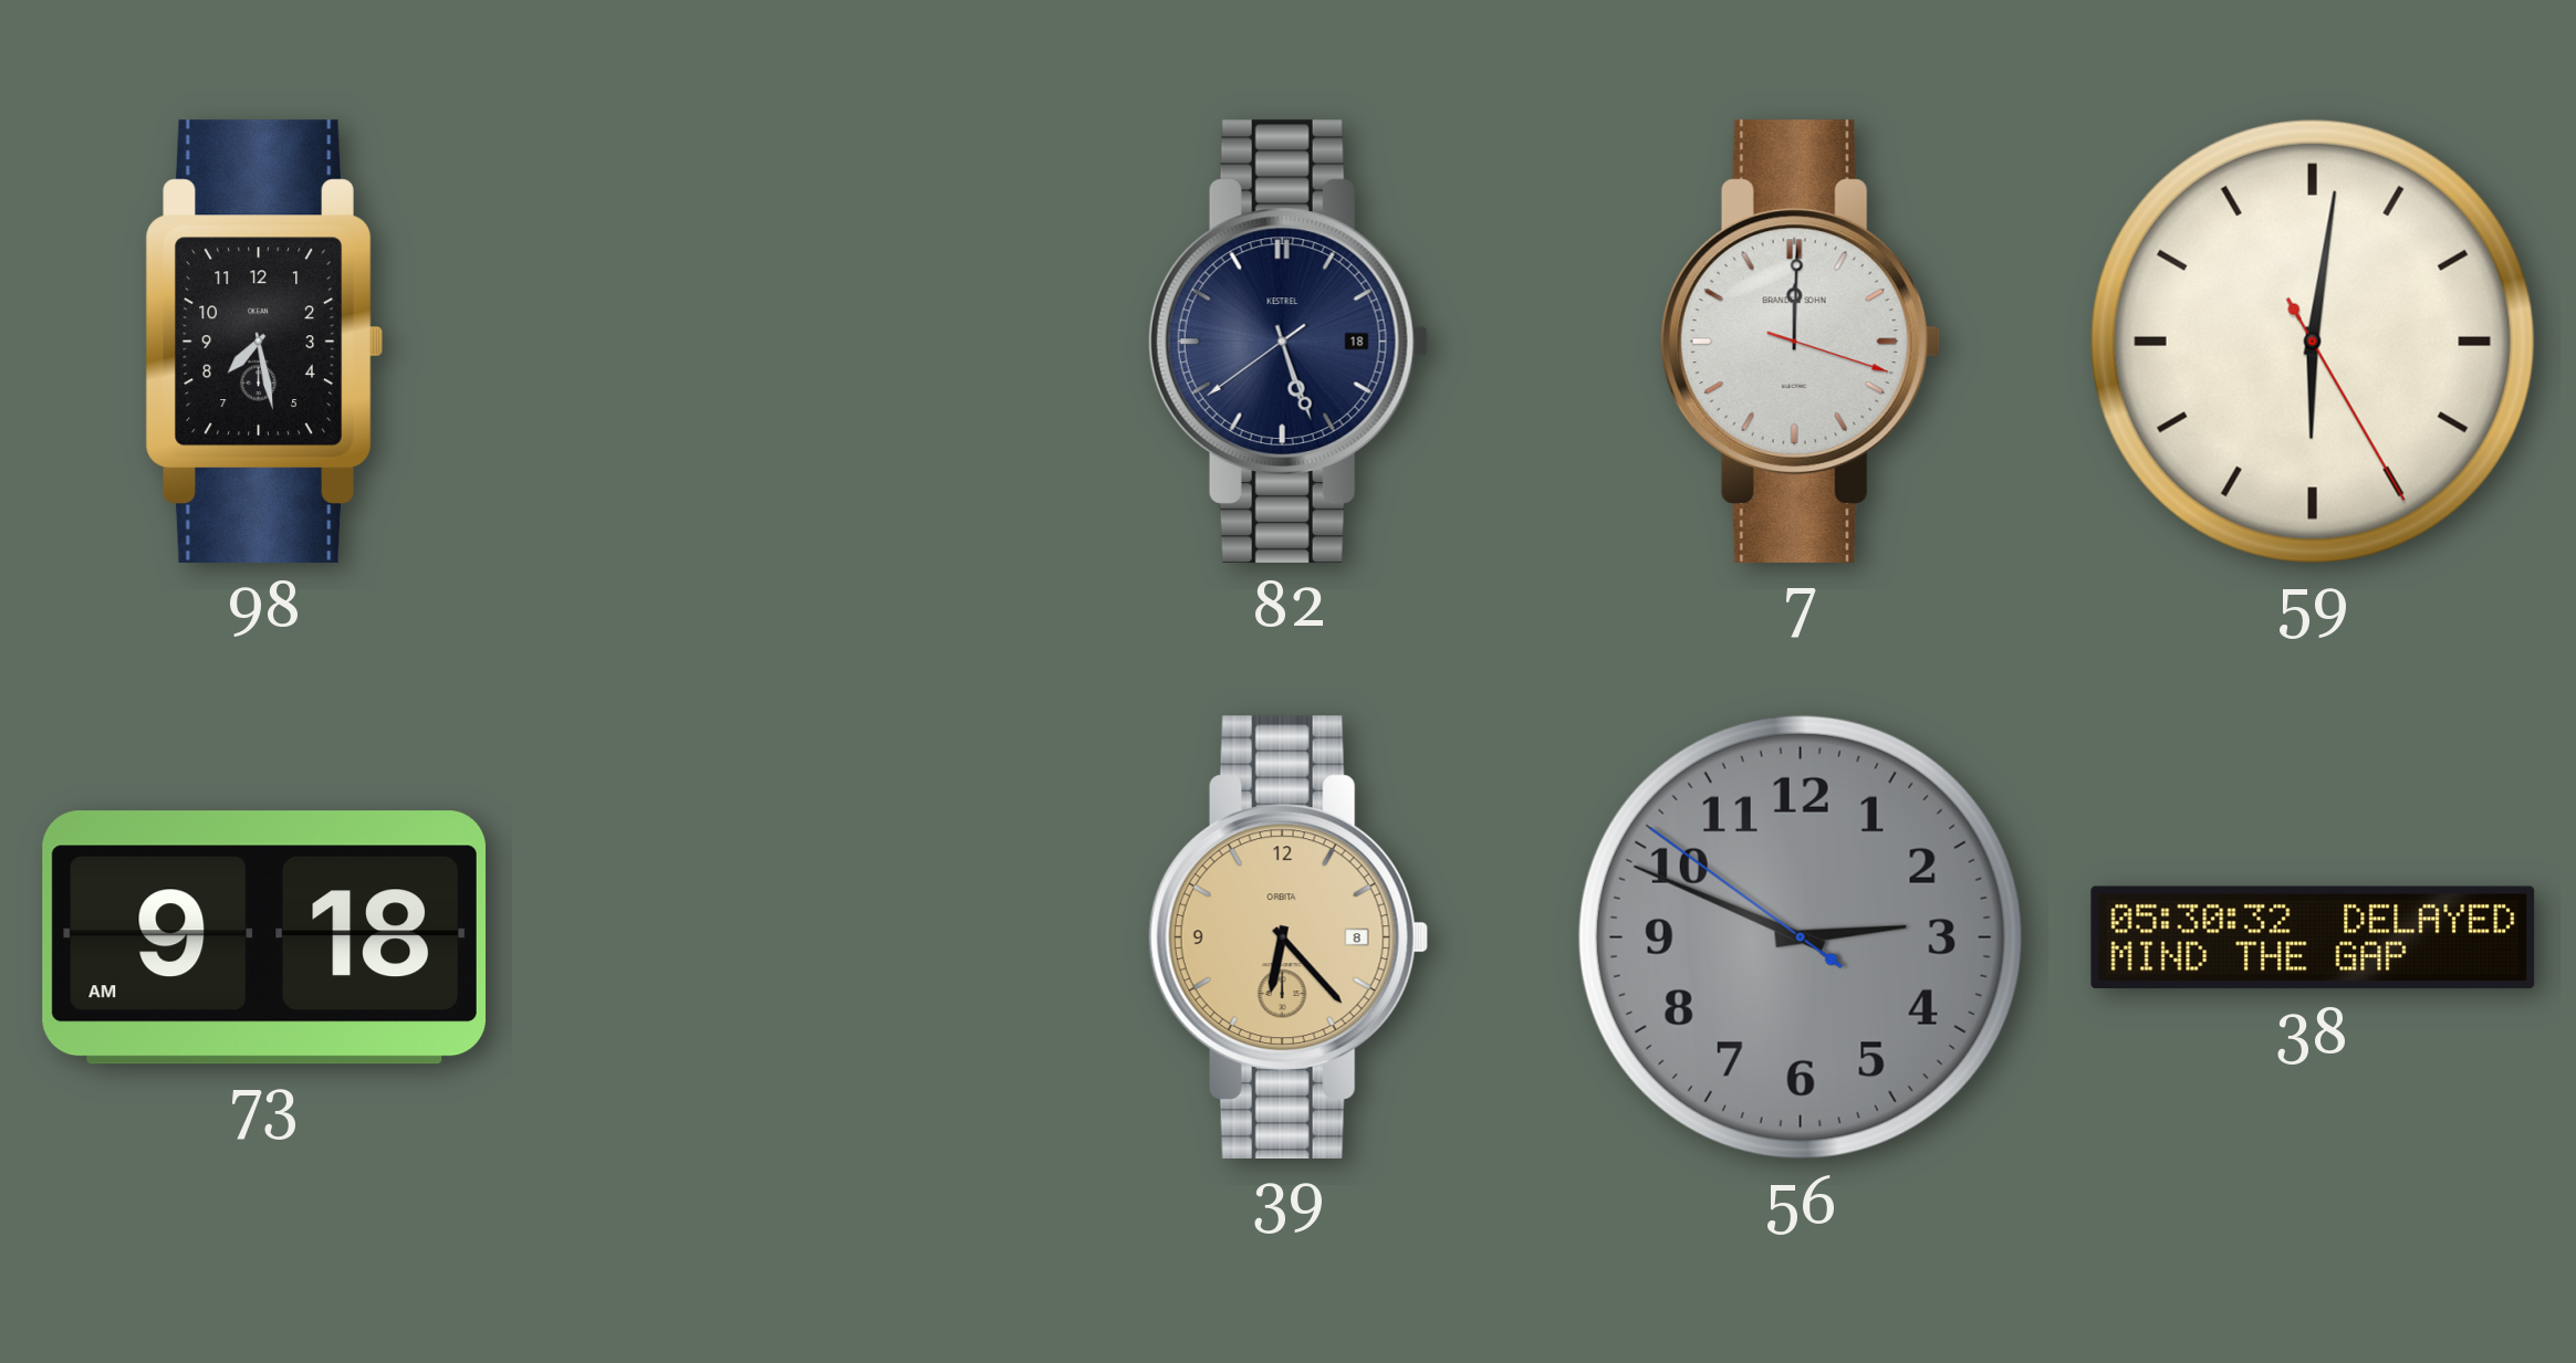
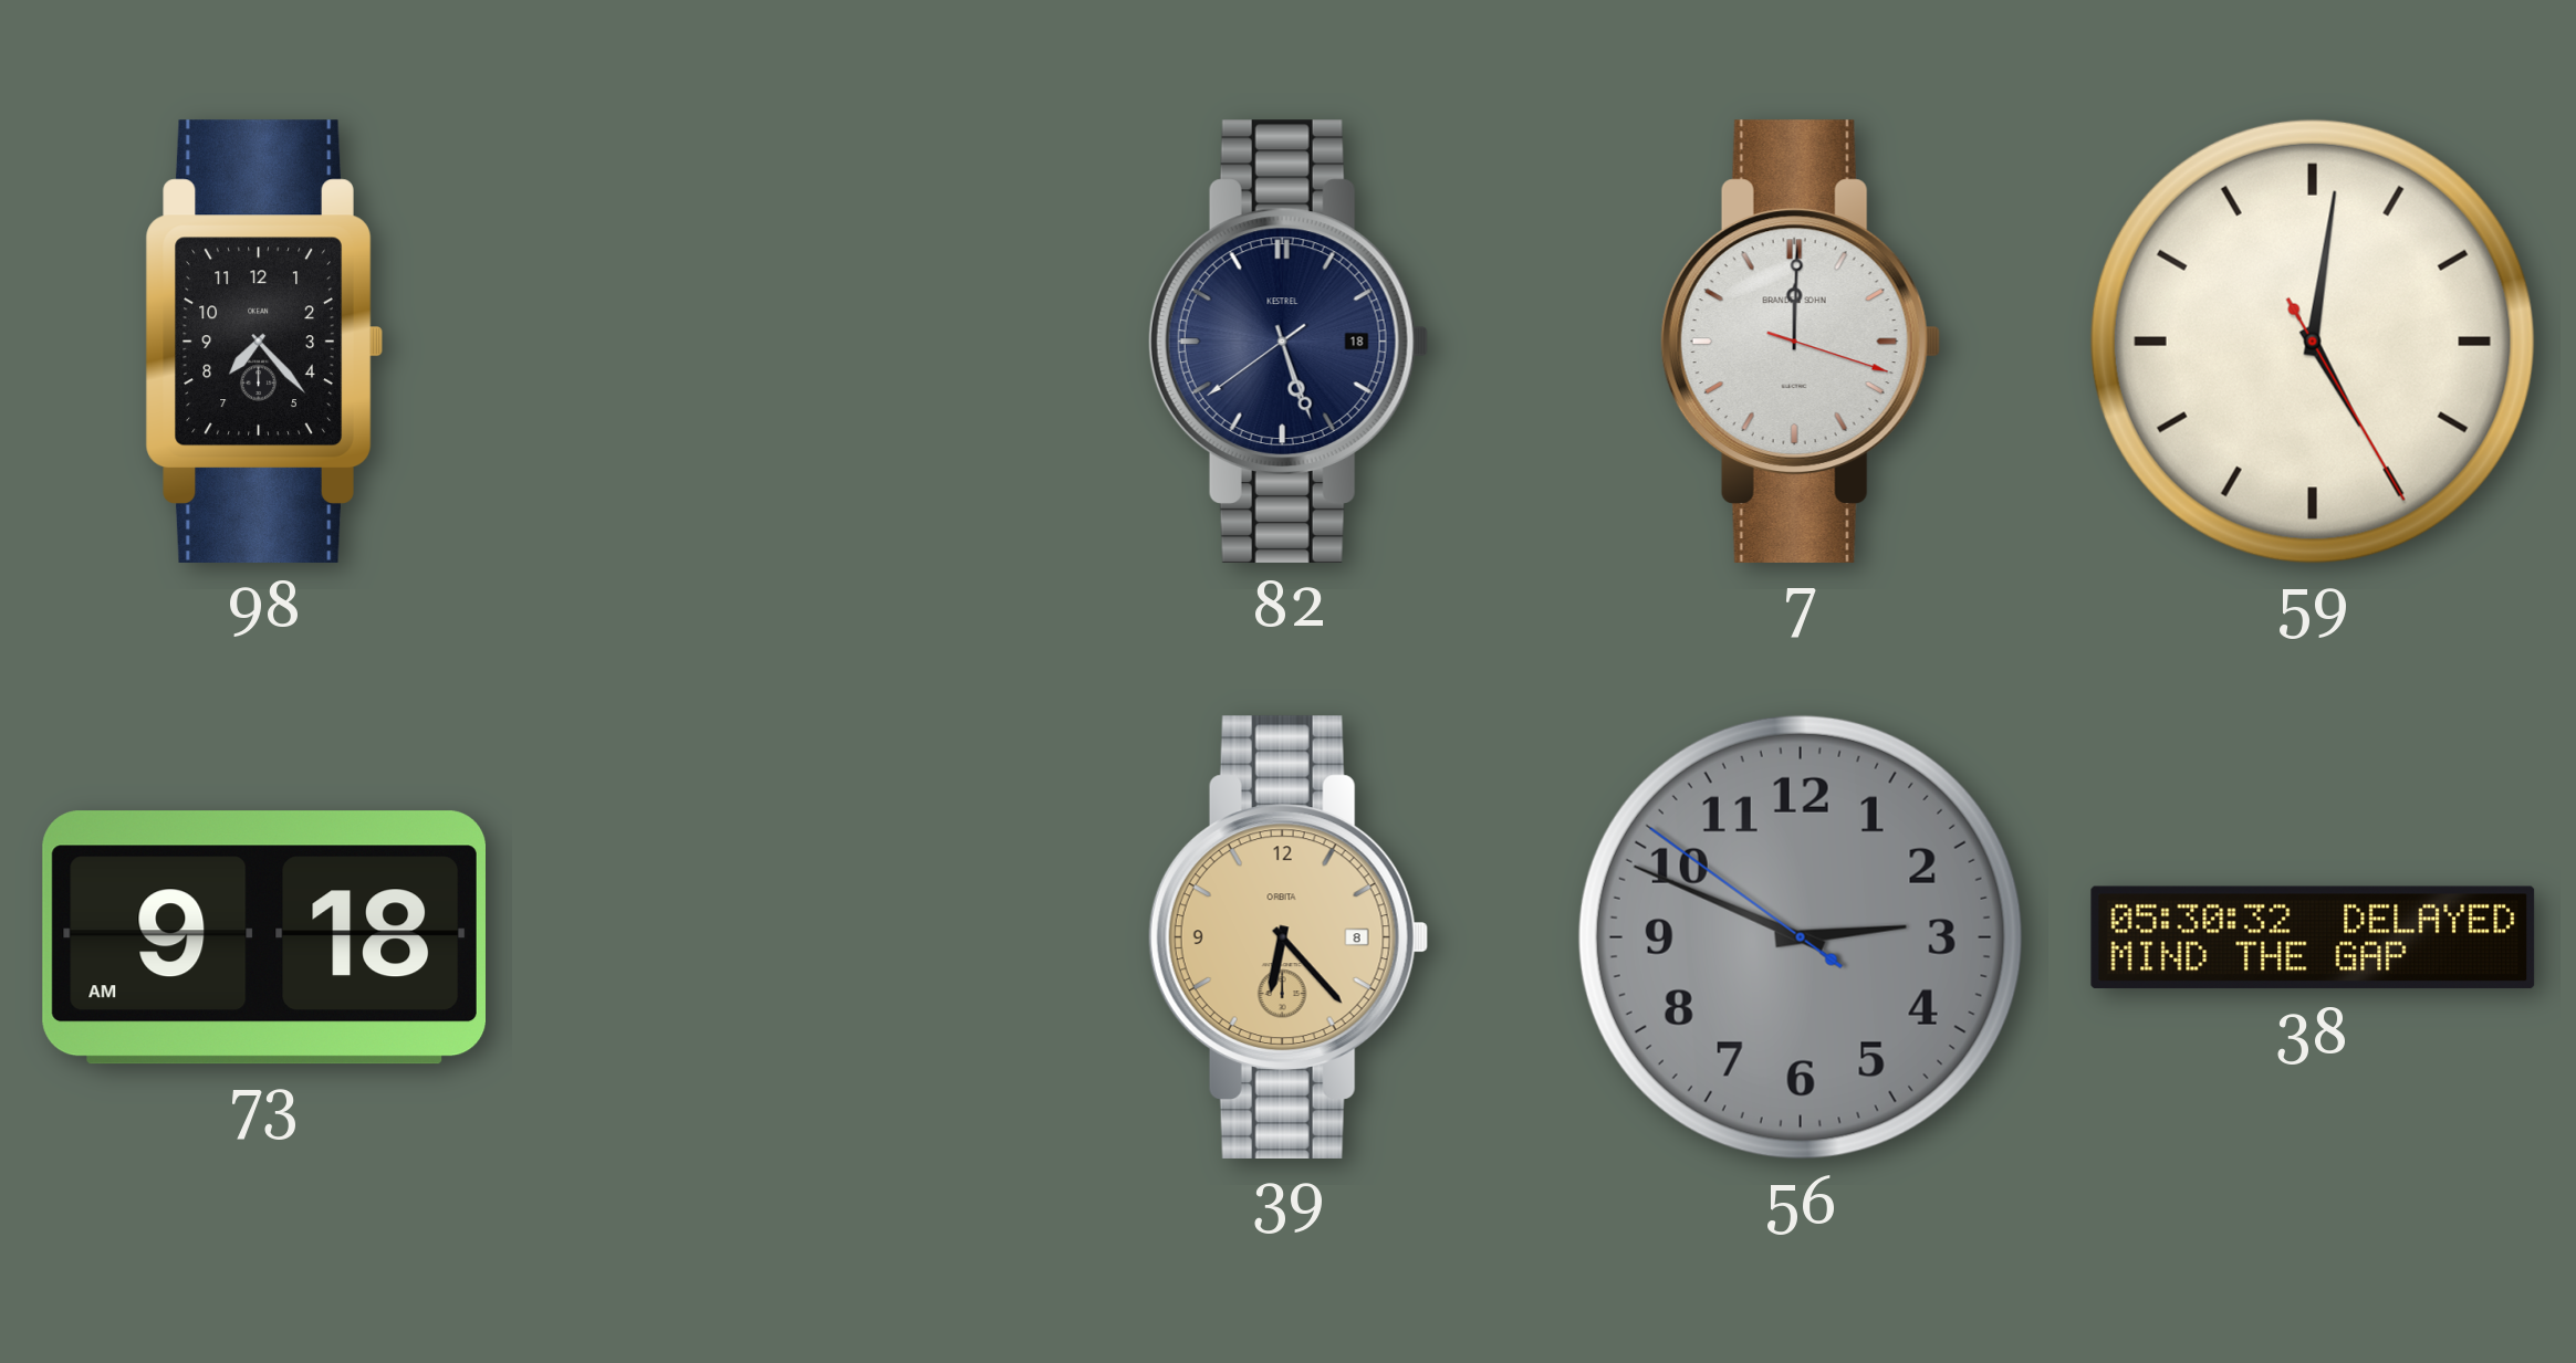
98: 7:28 -> 7:23 (264, 342)
59: 6:01 -> 5:01 (2313, 342)
